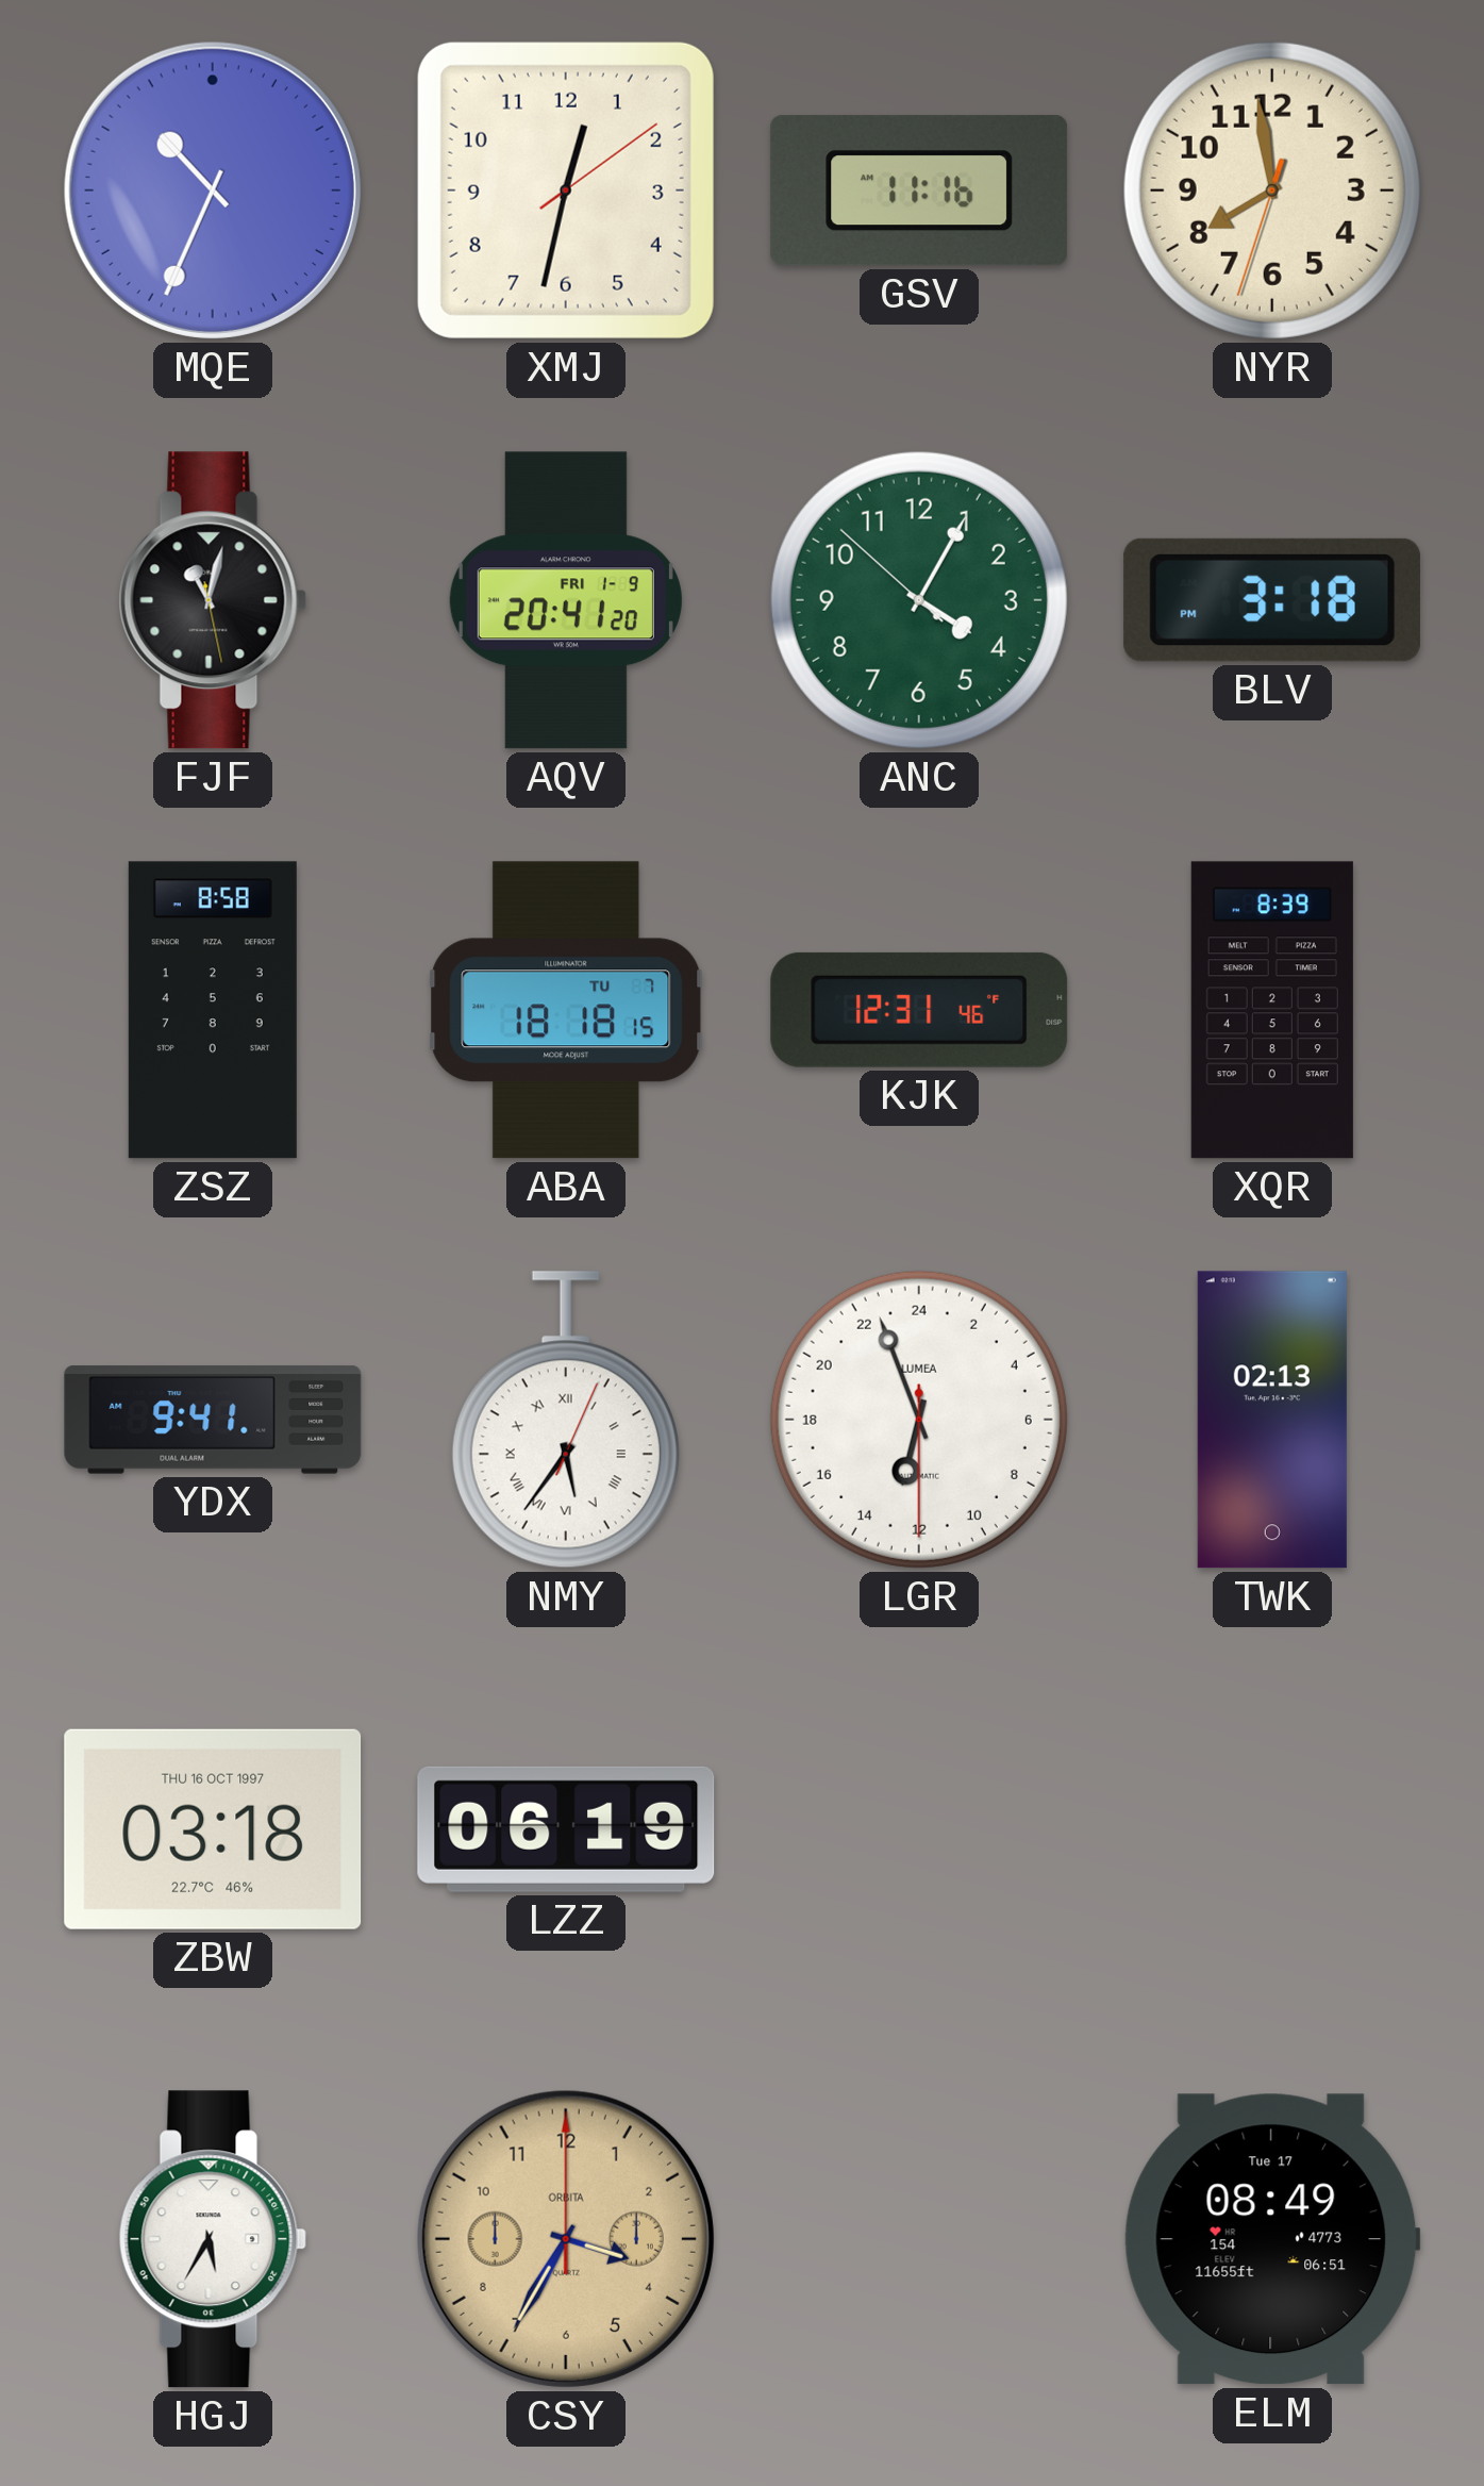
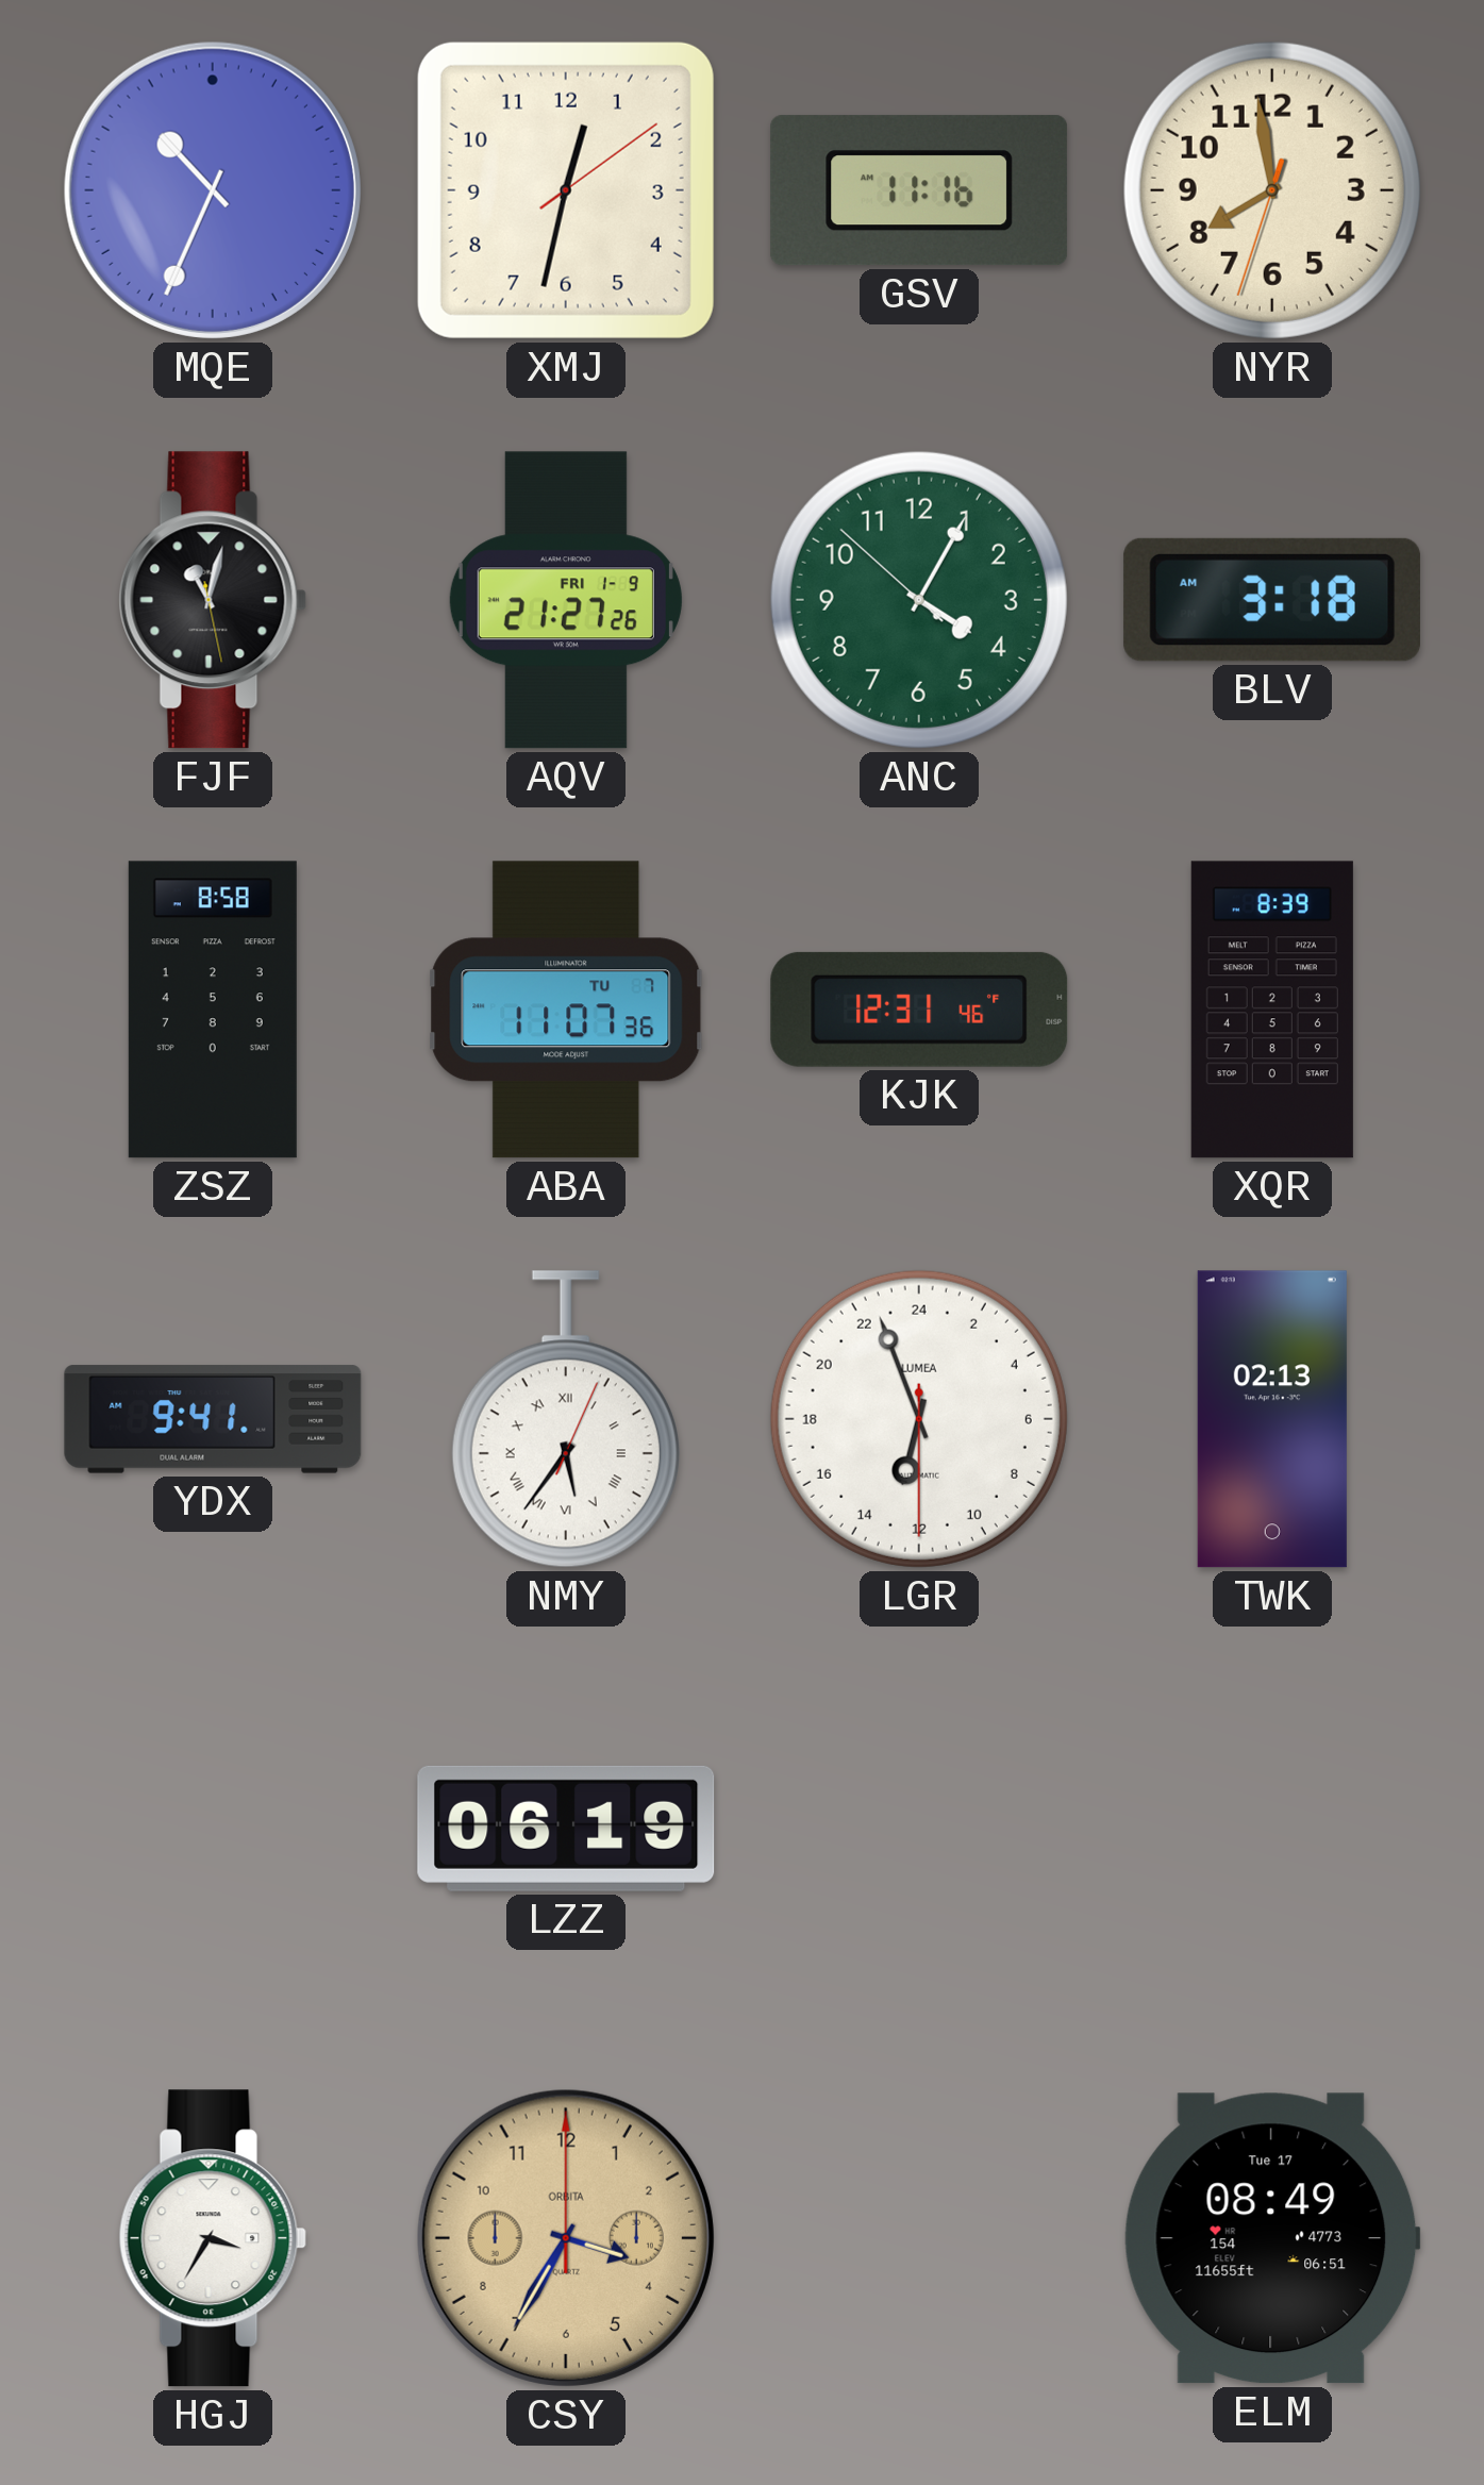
AQV: 20:41 -> 21:27 (566, 600)
BLV: 3:18 PM -> 3:18 AM (1272, 600)
ABA: 18:18 -> 11:07 (566, 1010)
ZBW: 03:18 -> none (213, 1829)
HGJ: 5:35 -> 3:35 (213, 2238)
